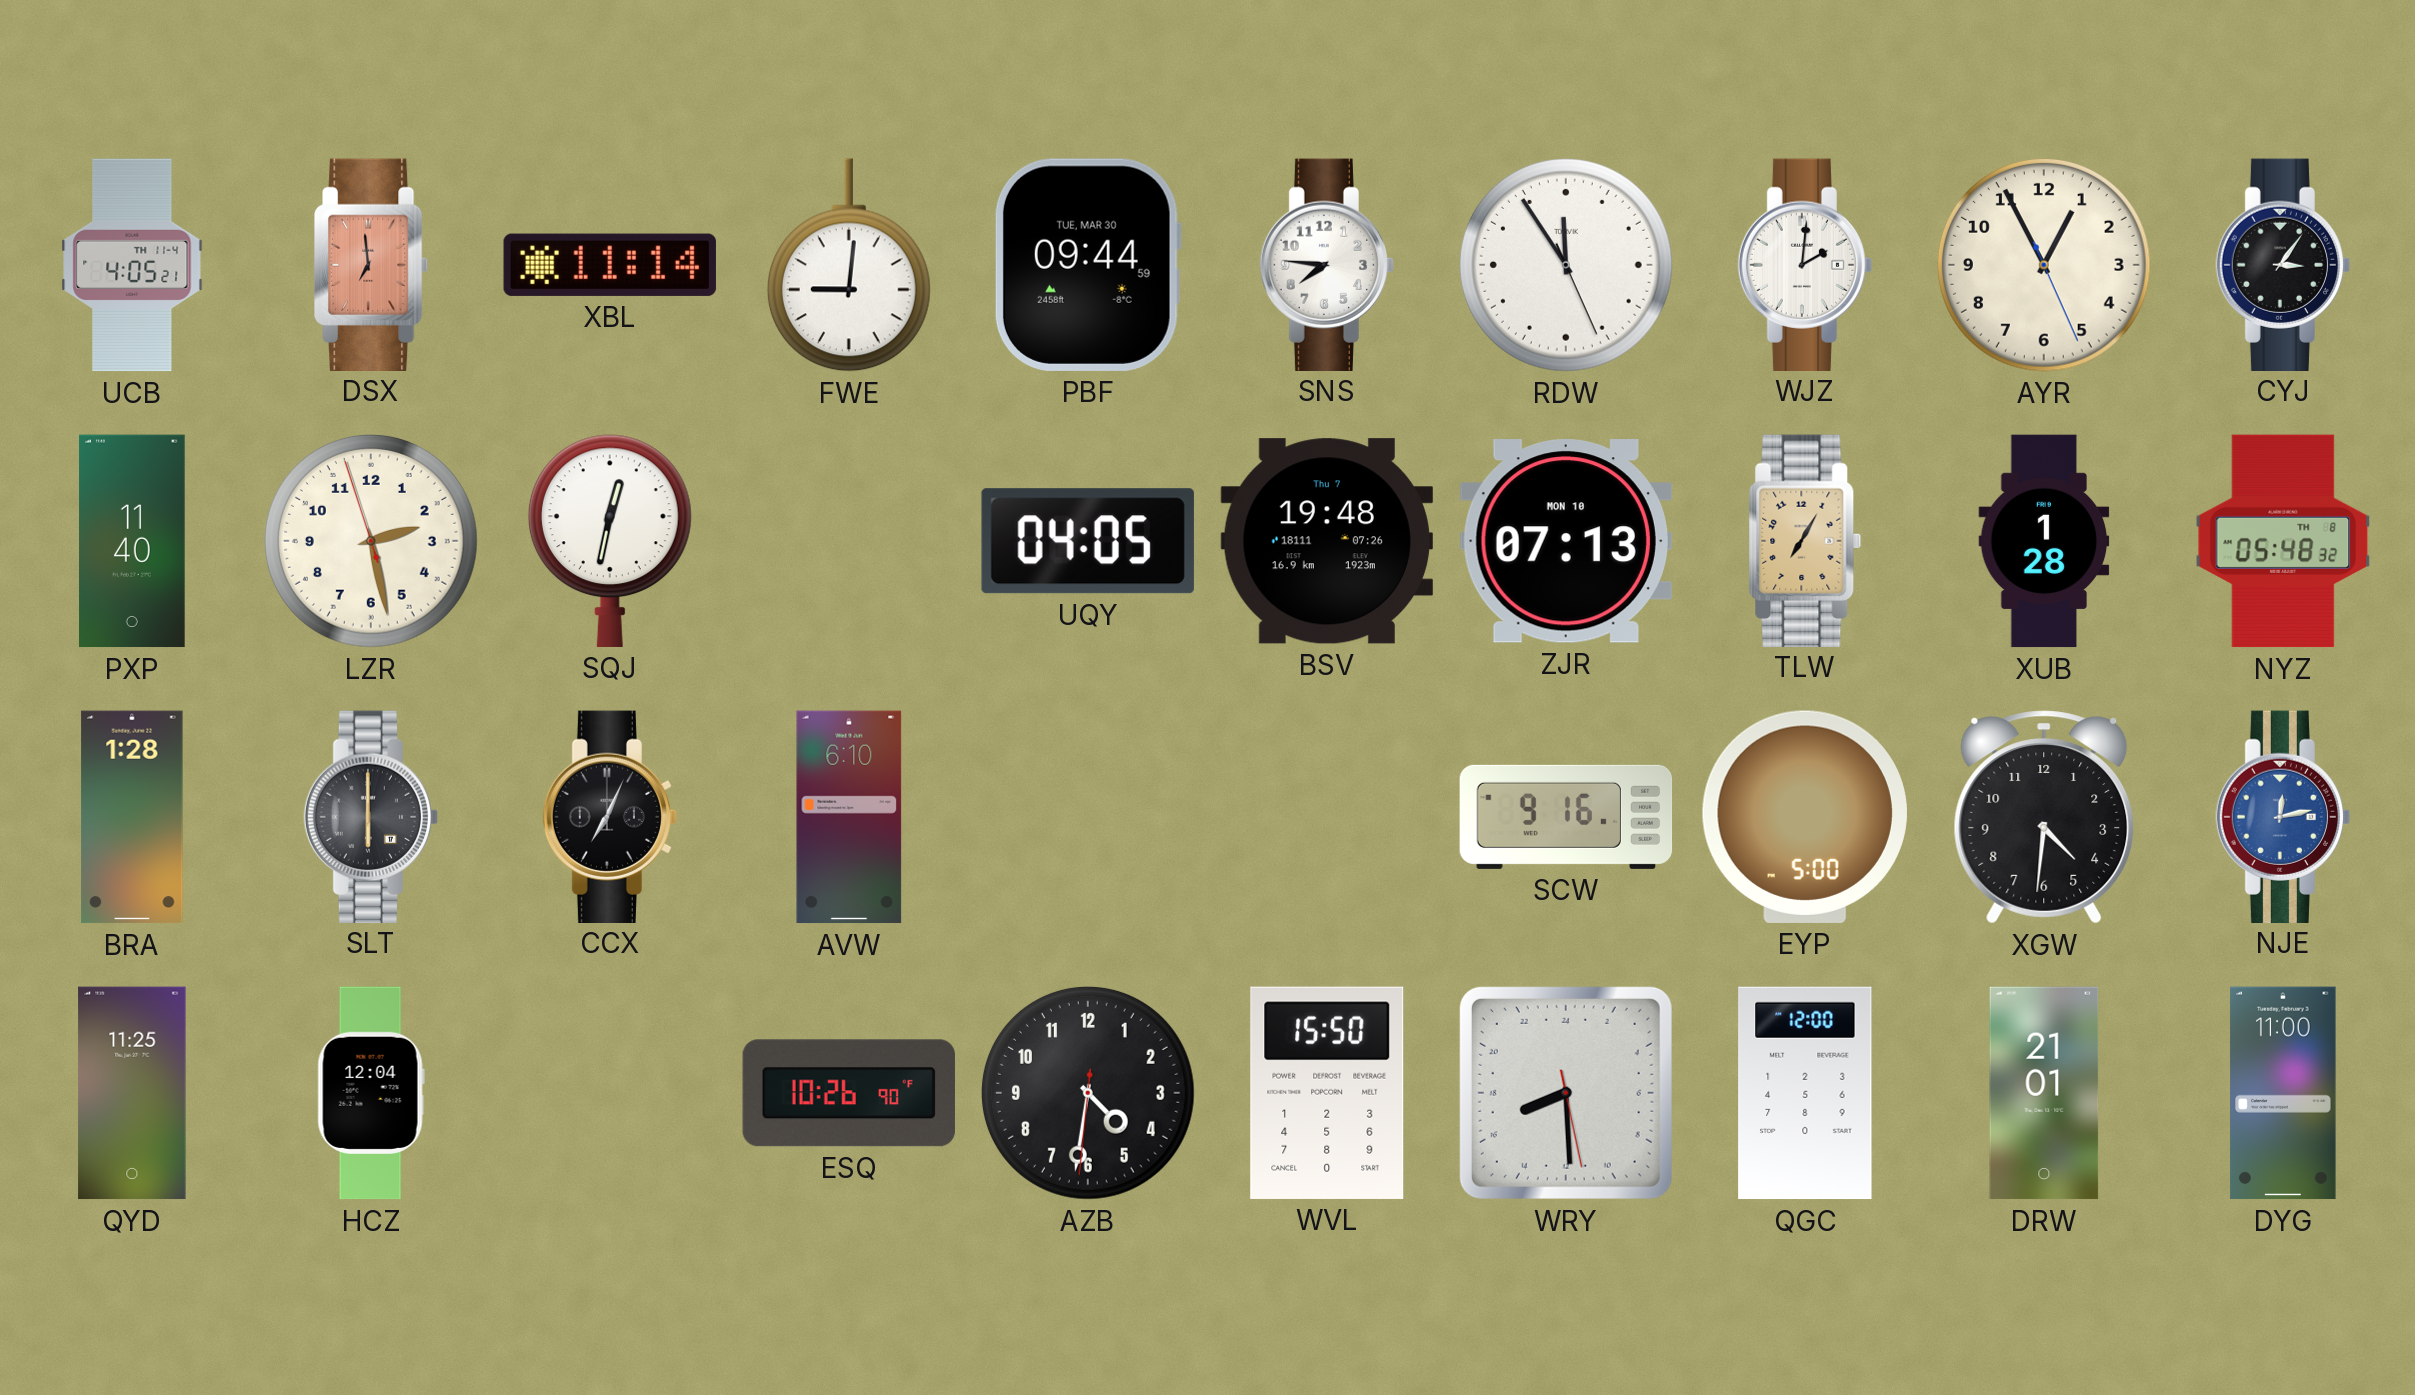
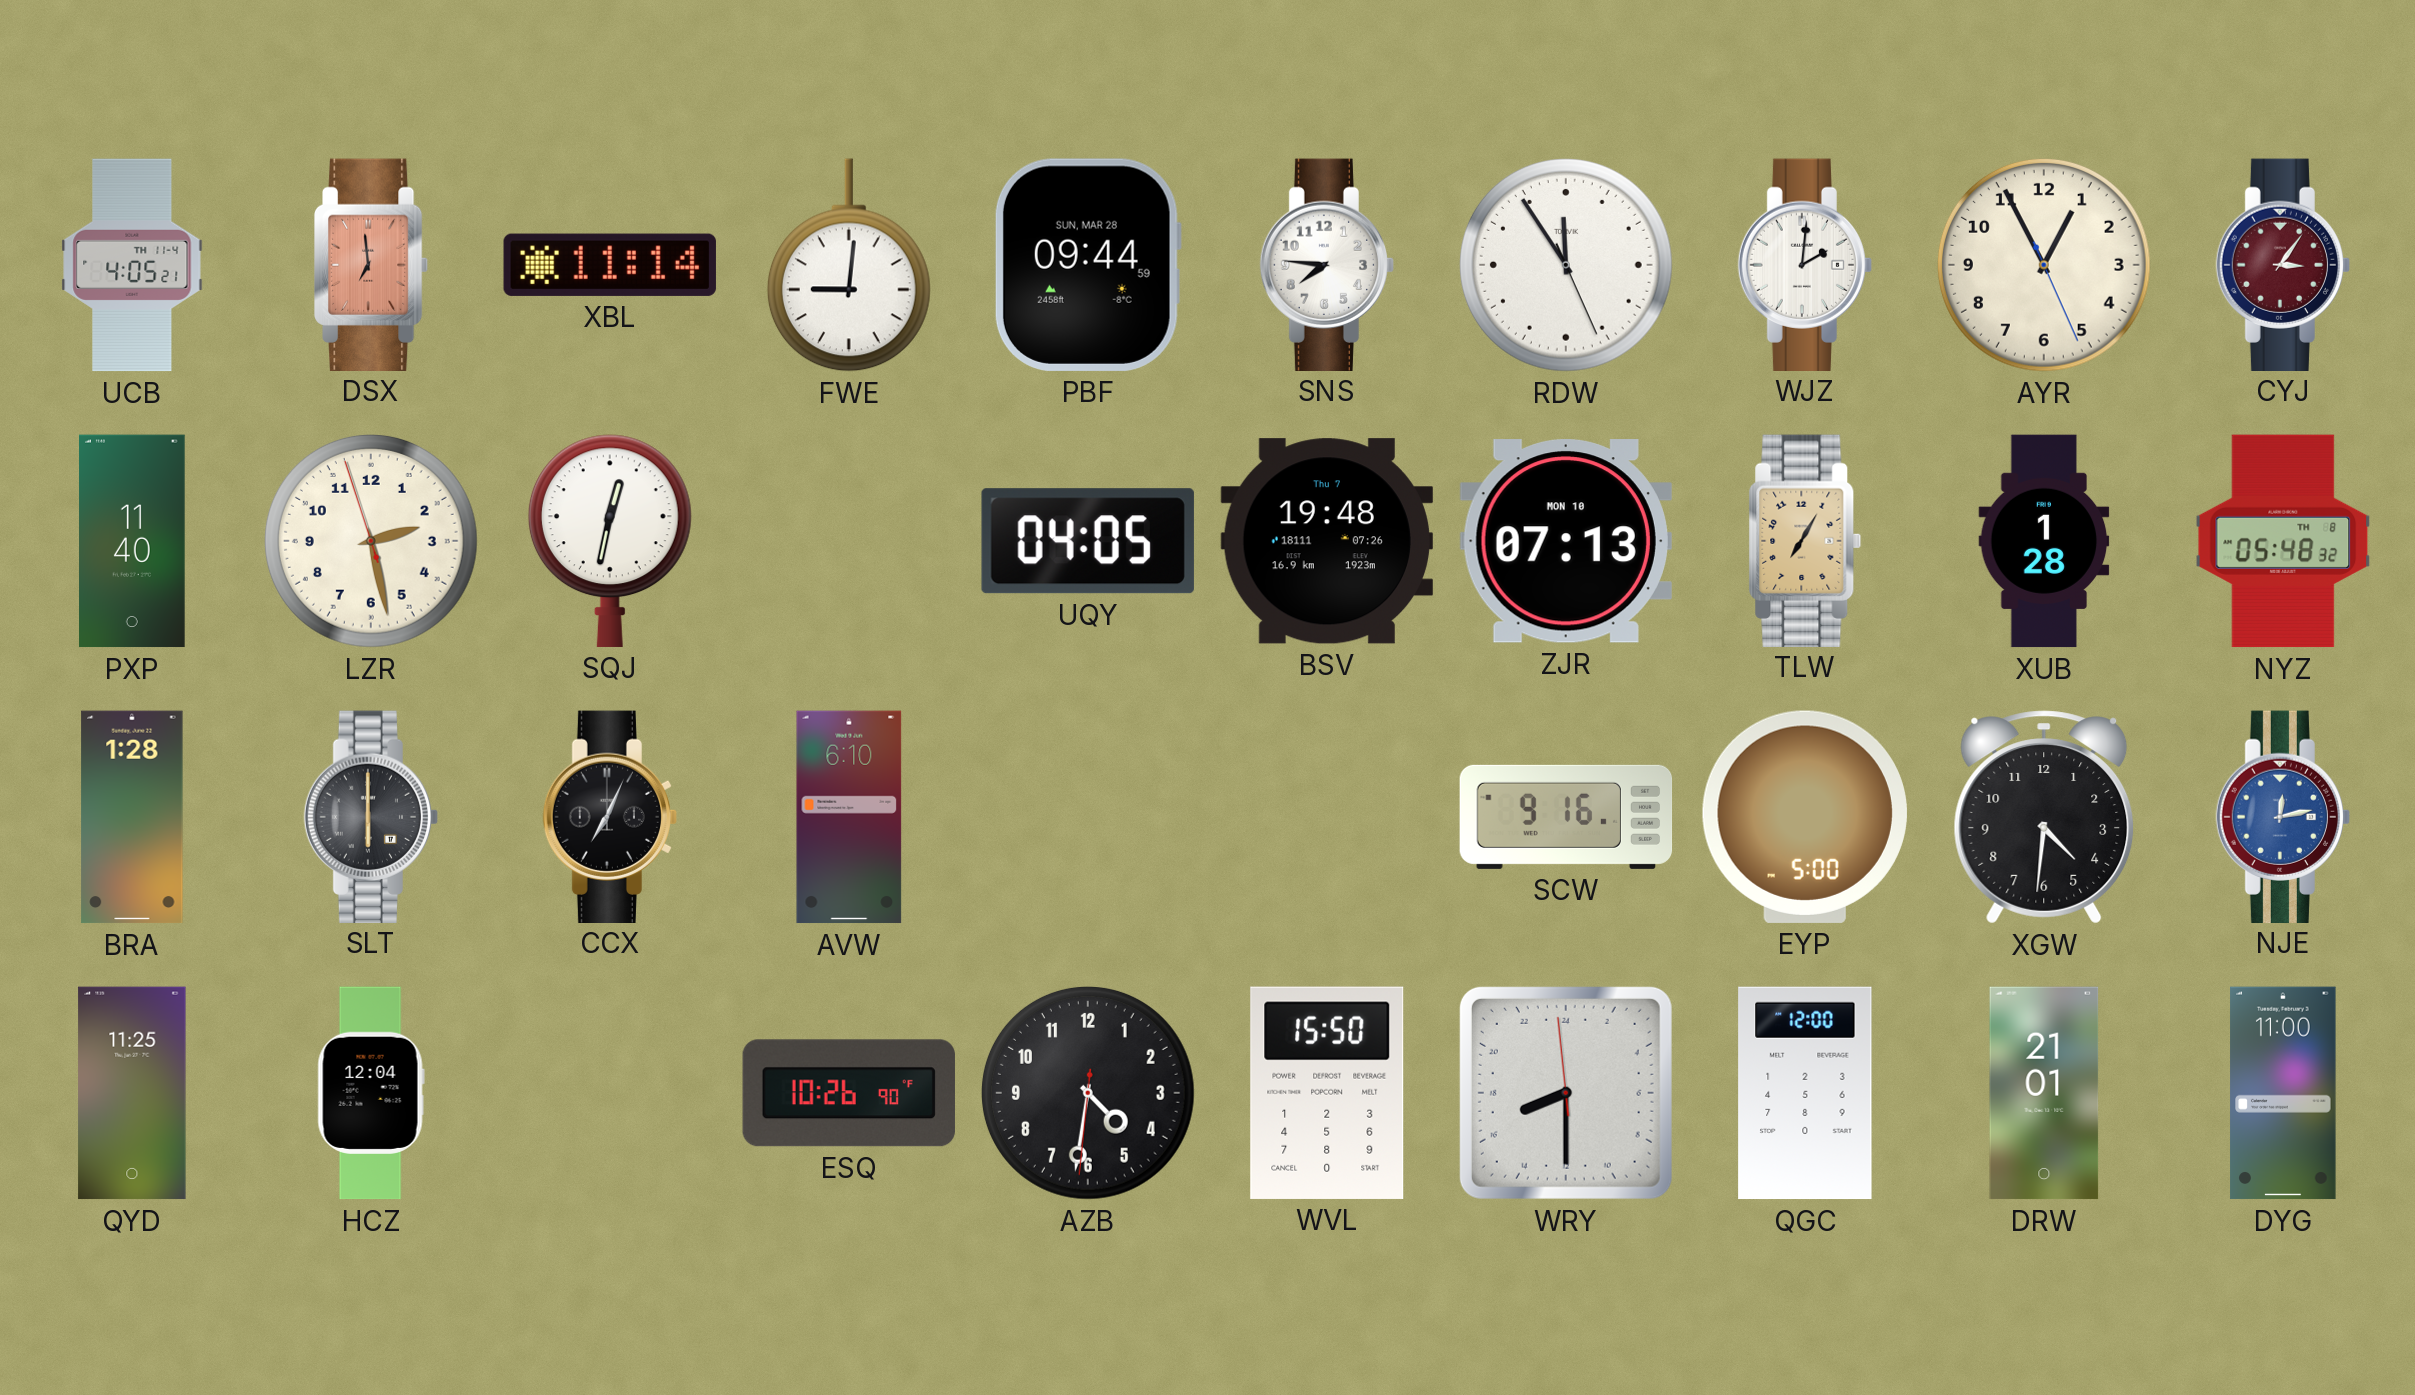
PBF date: TUE, MAR 30 -> SUN, MAR 28 (1088, 265)
CYJ dial: black -> burgundy (2283, 264)
WRY: 16:29:28 -> 16:29:59 (1566, 1093)
